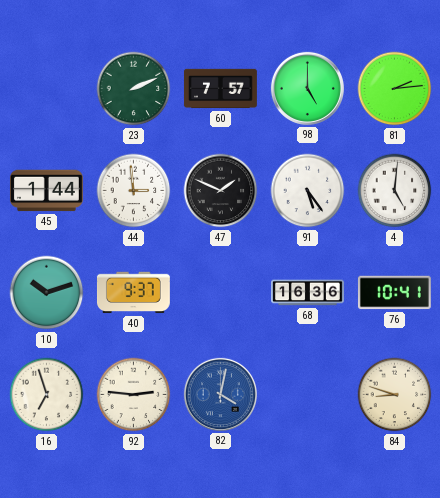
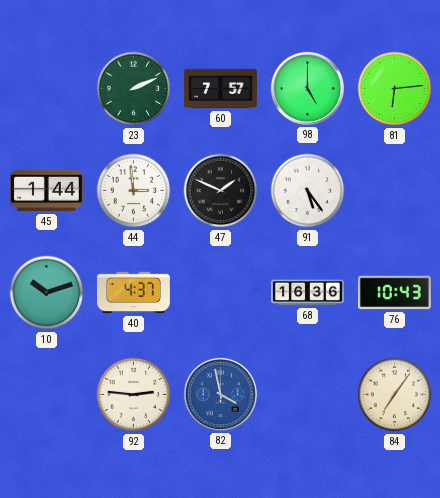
81: 2:14 -> 6:14 (395, 89)
4: 5:01 -> none (395, 191)
40: 9:37 -> 4:37 (133, 293)
76: 10:41 -> 10:43 (394, 293)
16: 6:57 -> none (47, 395)
82: 4:02 -> 3:58 (220, 394)
84: 8:48 -> 7:06 (395, 395)
